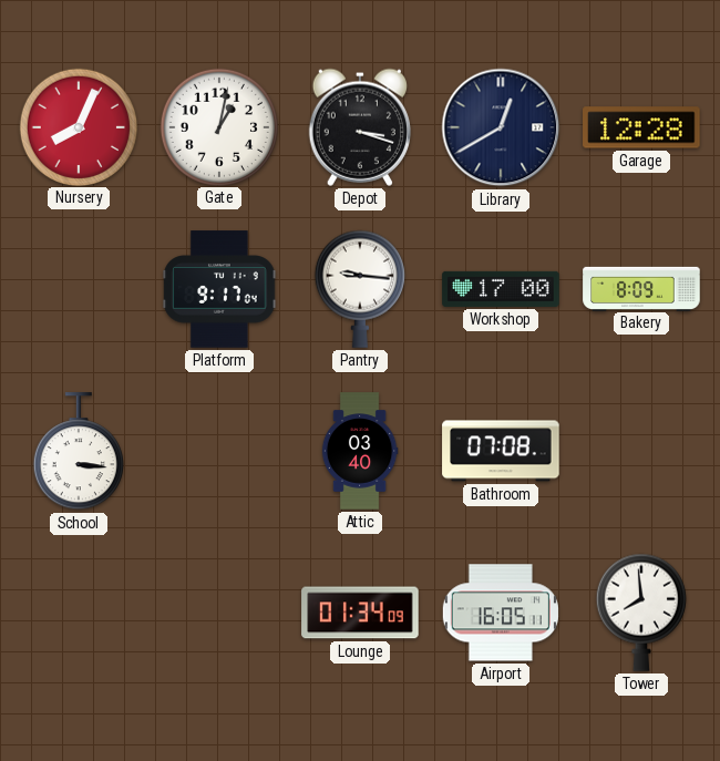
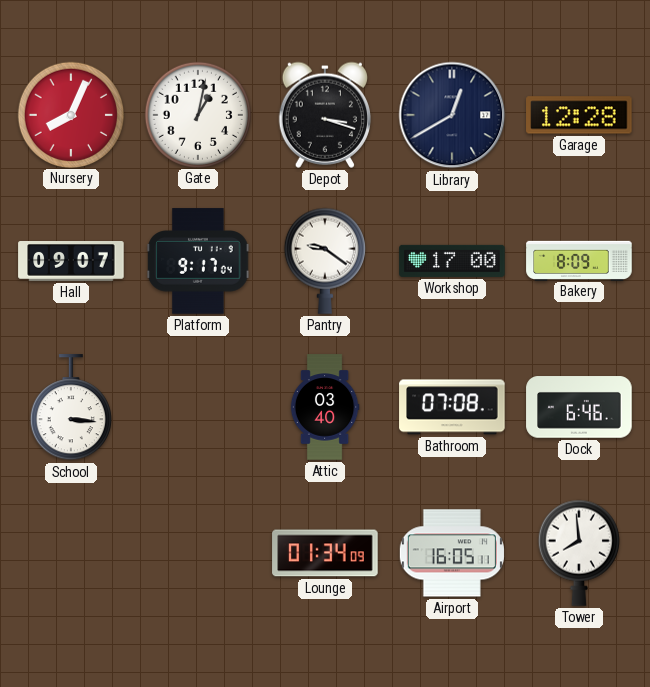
Hall: none -> 09:07 (71, 262)
Pantry: 9:16 -> 9:21 (325, 261)
Dock: none -> 6:46 (579, 407)
